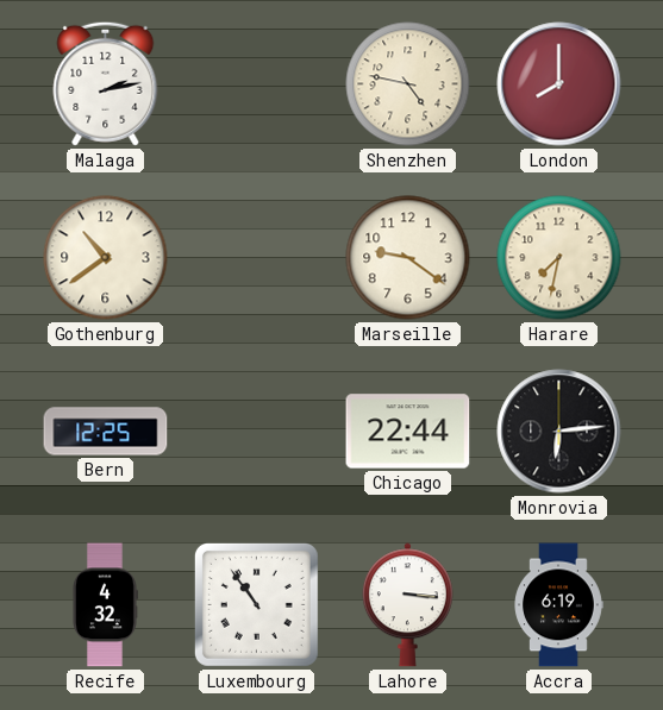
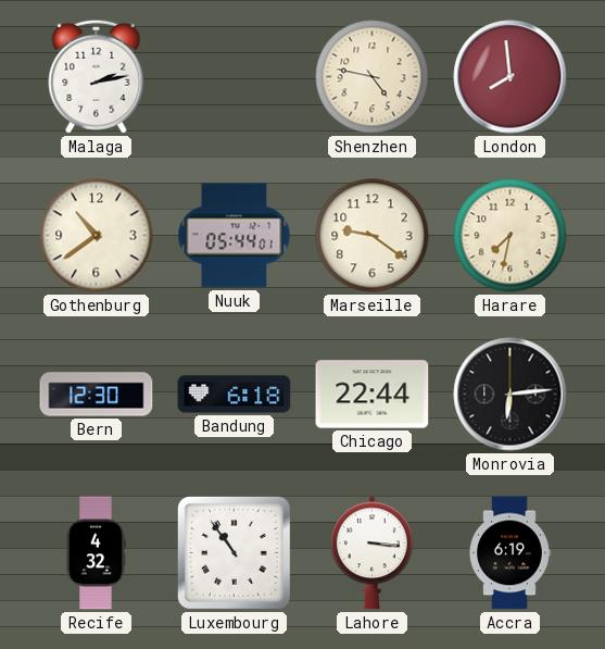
London: 8:00 -> 7:59 (511, 77)
Nuuk: none -> 05:44 (235, 236)
Bern: 12:25 -> 12:30 (97, 395)
Bandung: none -> 6:18 (235, 395)
